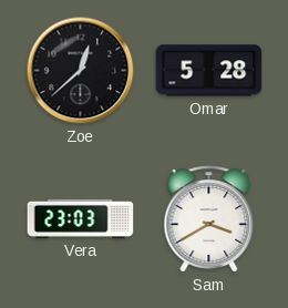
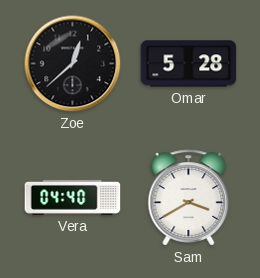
Vera: 23:03 -> 04:40 (73, 197)
